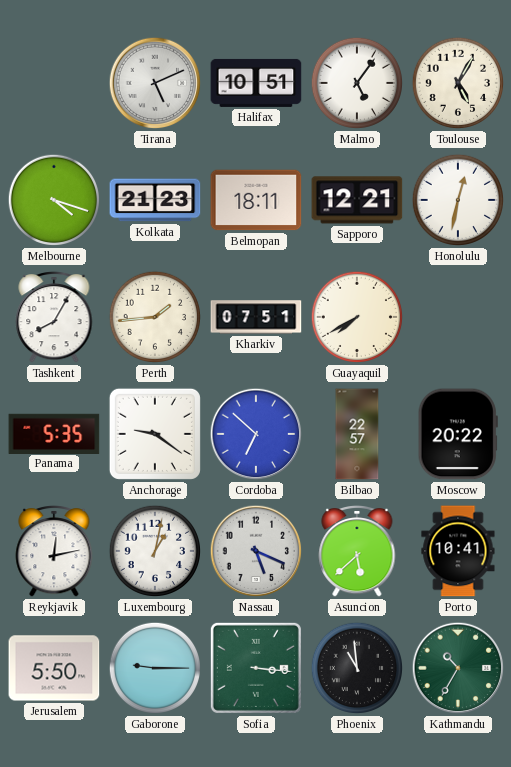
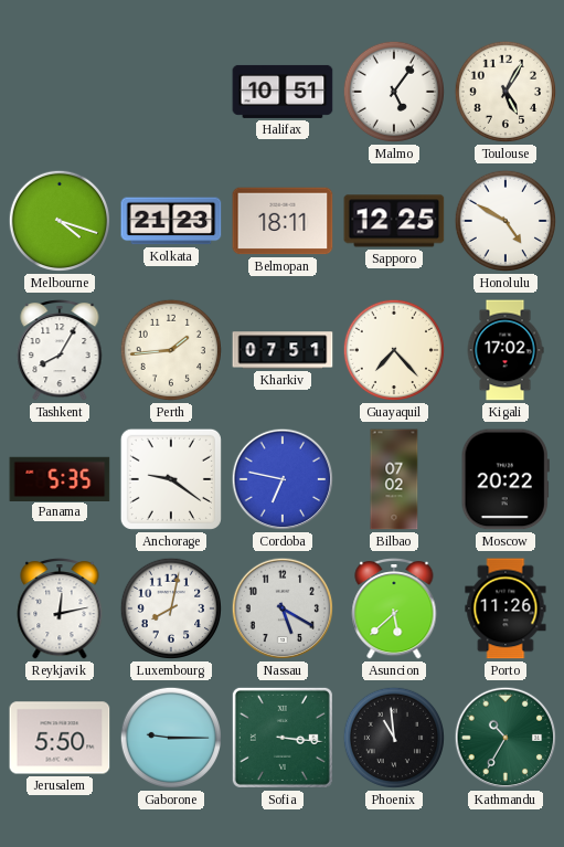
Tirana: 5:11 -> none (155, 83)
Sapporo: 12:21 -> 12:25 (394, 221)
Honolulu: 12:32 -> 4:50 (506, 221)
Guayaquil: 7:40 -> 7:23 (394, 350)
Kigali: none -> 17:02 (506, 350)
Cordoba: 6:52 -> 6:47 (283, 479)
Bilbao: 22:57 -> 07:02 (394, 479)
Luxembourg: 1:02 -> 8:02 (171, 608)
Nassau: 5:19 -> 5:20 (283, 608)
Porto: 10:41 -> 11:26 (506, 608)
